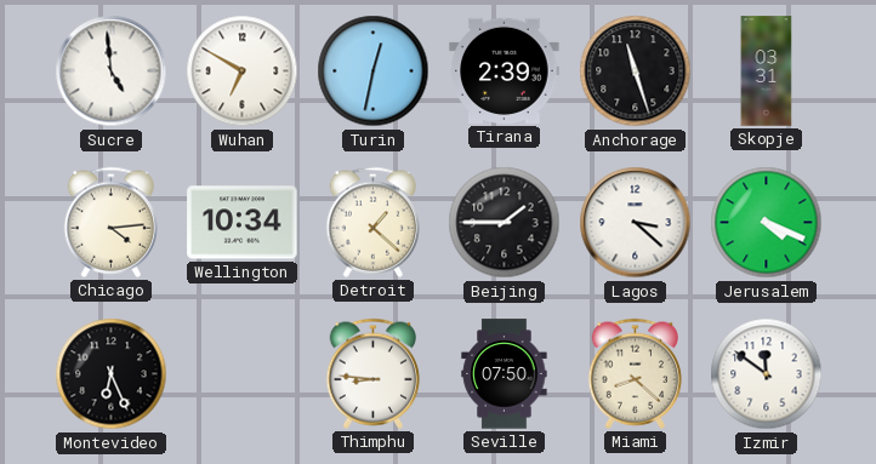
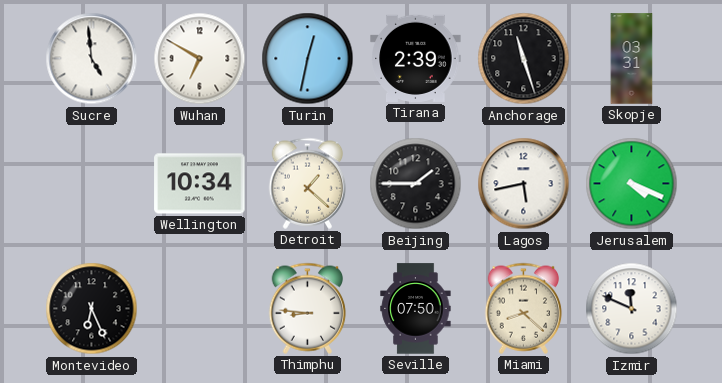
Chicago: 4:14 -> none (112, 222)
Lagos: 3:22 -> 5:43 (524, 184)
Izmir: 11:51 -> 11:49 (632, 309)
